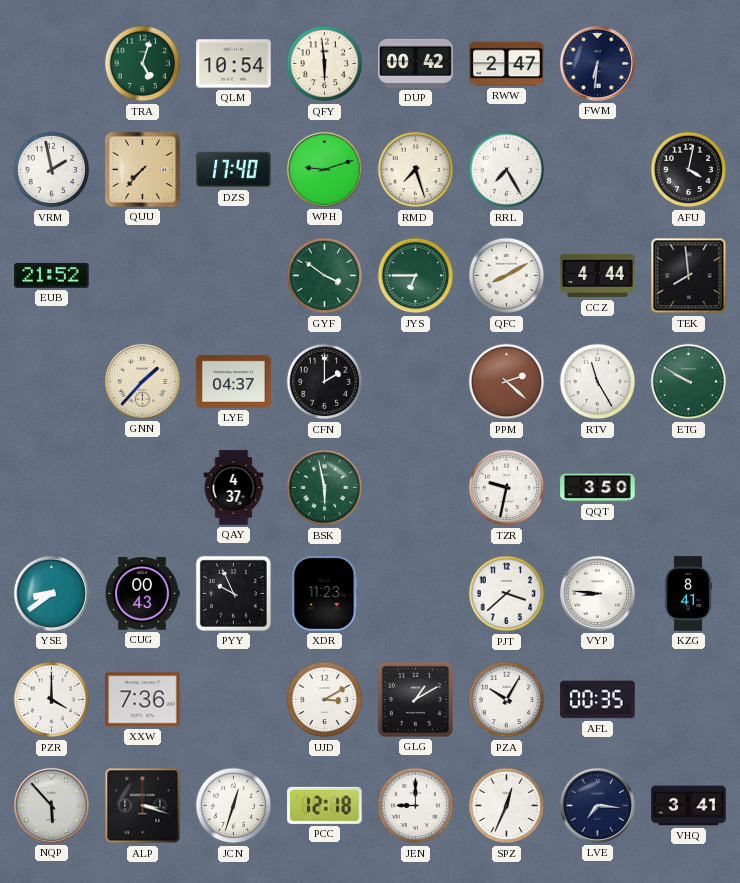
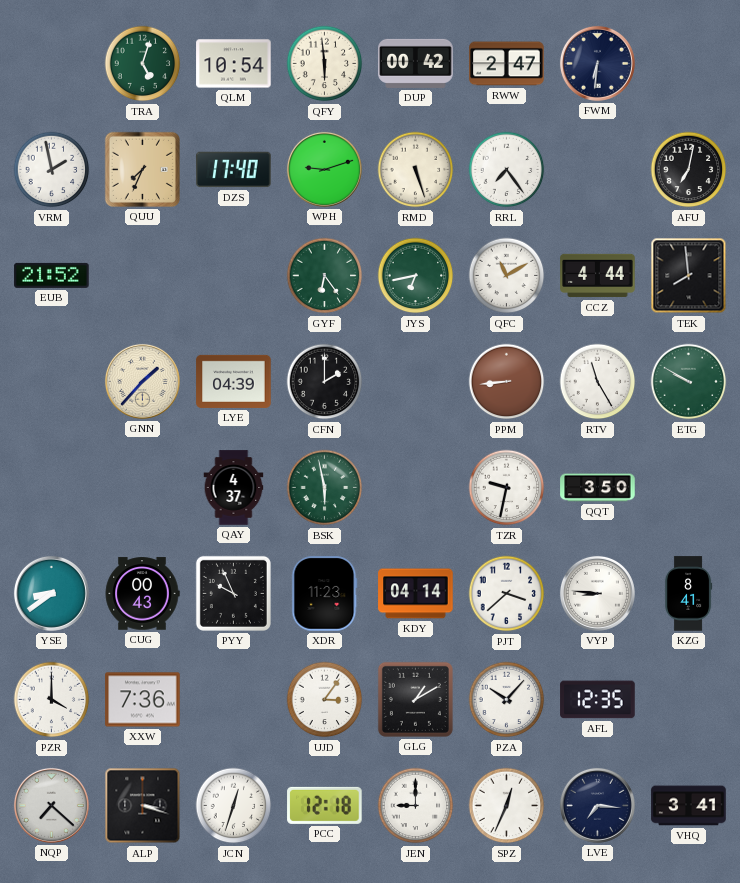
QUU: 7:37 -> 7:34 (142, 169)
RMD: 7:27 -> 5:27 (416, 170)
RRL: 7:25 -> 7:24 (507, 170)
AFU: 4:02 -> 7:02 (689, 170)
GYF: 3:51 -> 6:24 (325, 276)
JYS: 6:45 -> 6:43 (416, 276)
QFC: 8:10 -> 11:10 (507, 276)
LYE: 04:37 -> 04:39 (234, 381)
PPM: 2:22 -> 8:44 (507, 382)
KDY: none -> 04:14 (416, 594)
UJD: 3:10 -> 3:06 (325, 700)
PZA: 10:05 -> 10:07 (507, 700)
AFL: 00:35 -> 12:35 (598, 700)
NQP: 5:53 -> 7:22 (51, 805)
